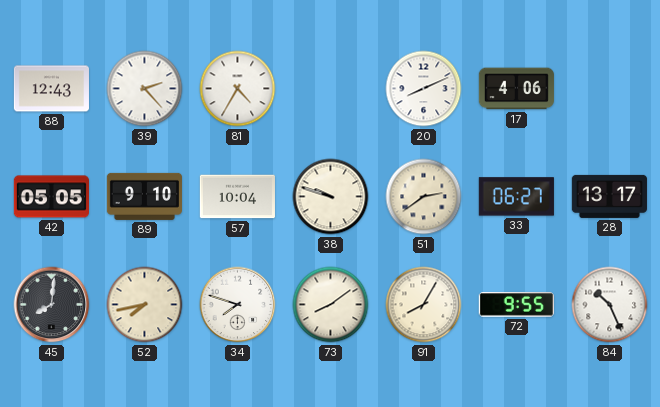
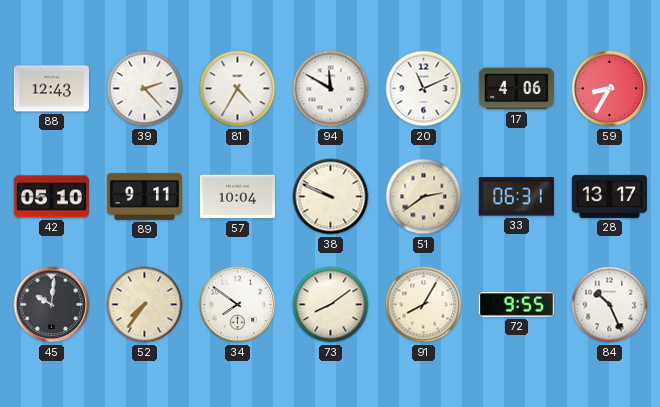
94: none -> 11:50 (331, 89)
20: 8:11 -> 11:11 (424, 89)
59: none -> 8:35 (610, 89)
42: 05:05 -> 05:10 (51, 197)
89: 9:10 -> 9:11 (144, 196)
38: 9:48 -> 9:49 (331, 197)
33: 06:27 -> 06:31 (516, 197)
45: 8:01 -> 10:01 (52, 305)
52: 7:43 -> 7:36 (145, 305)
34: 7:48 -> 7:51 (238, 305)
